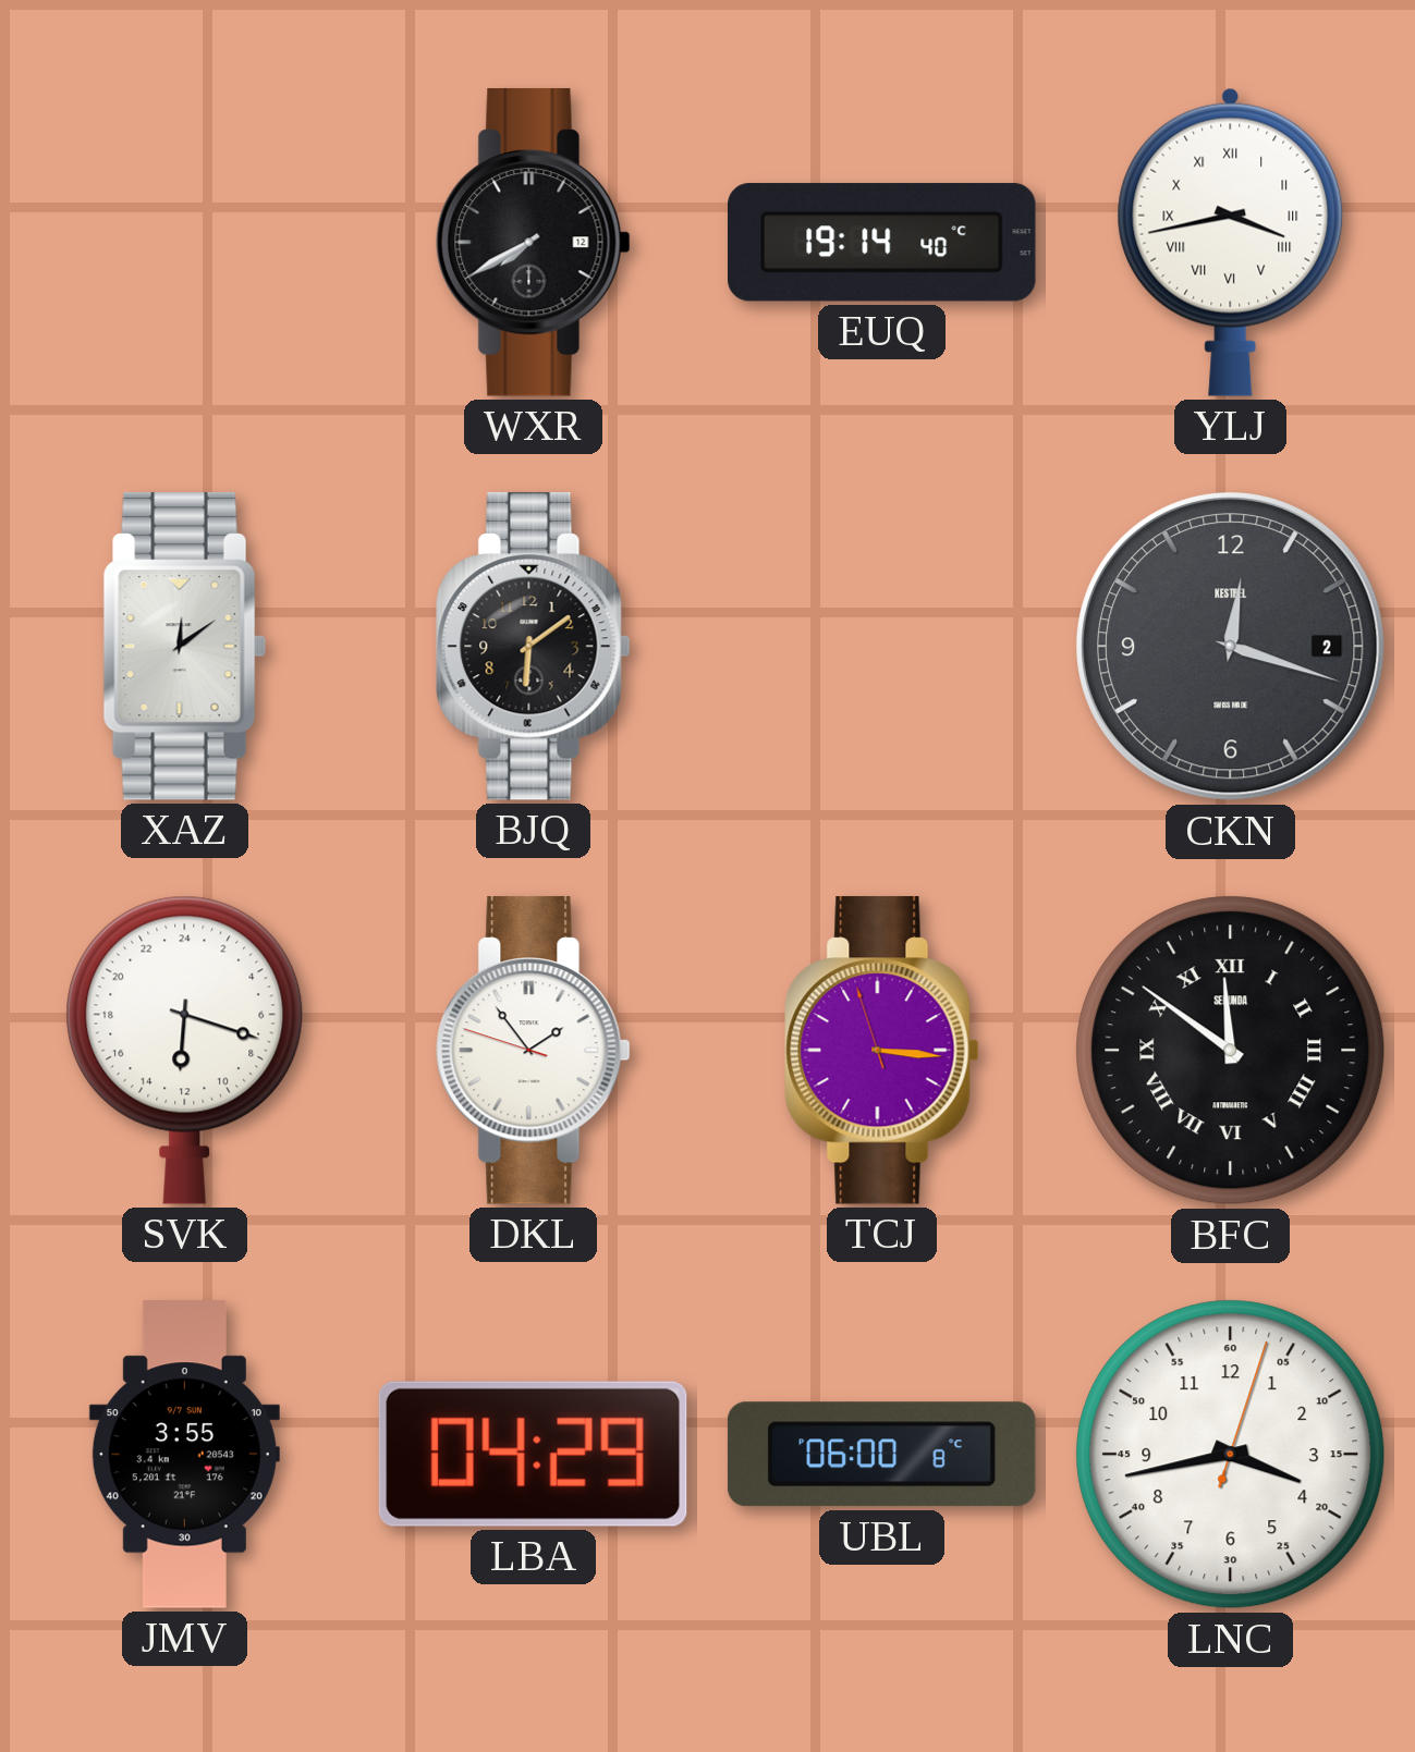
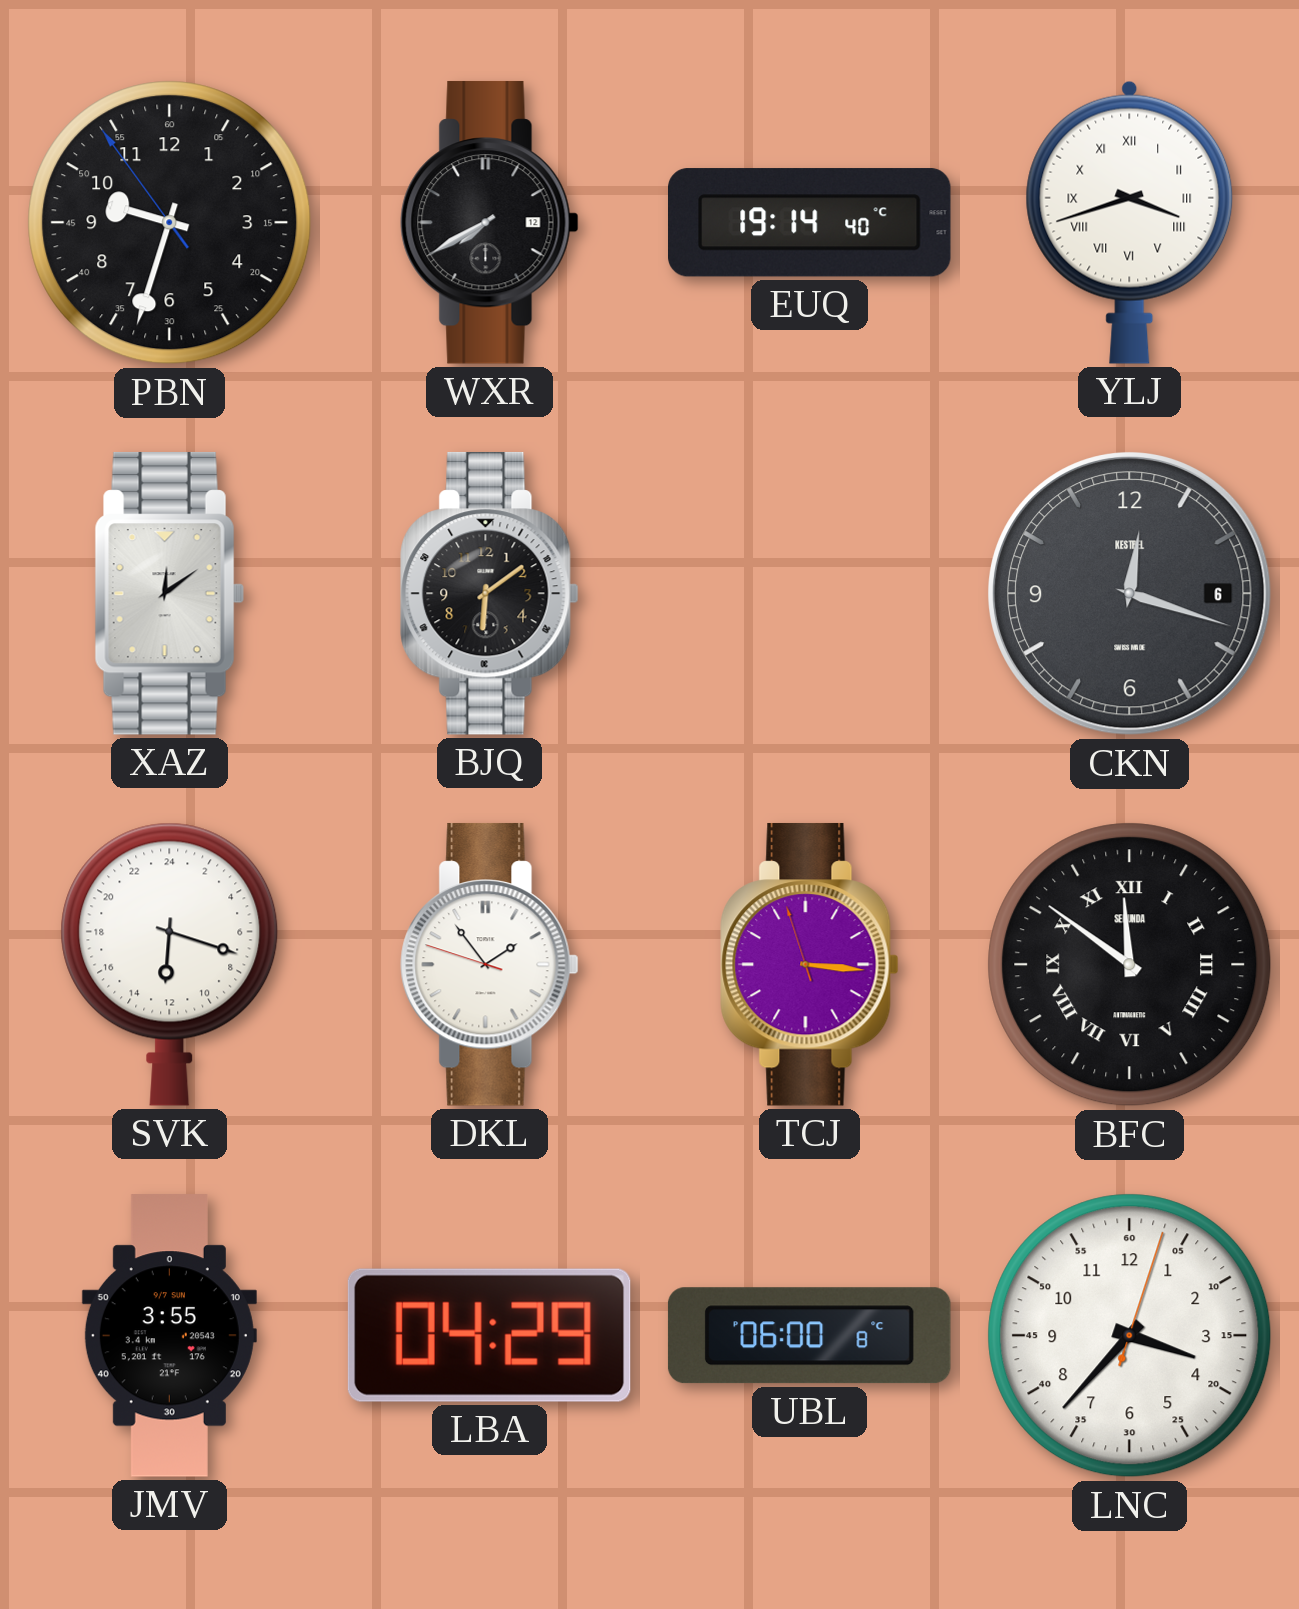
PBN: none -> 9:32 (170, 223)
YLJ: 3:43 -> 3:42 (1130, 222)
CKN date: 2 -> 6 (1130, 594)
LNC: 3:43 -> 3:37 (1130, 1336)
